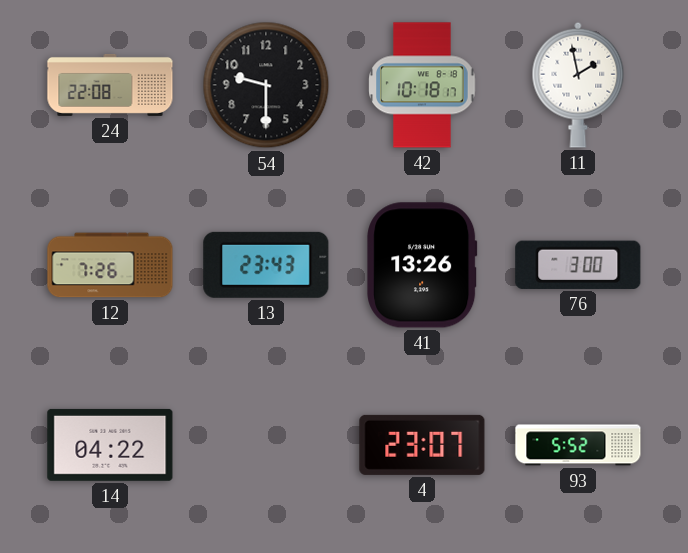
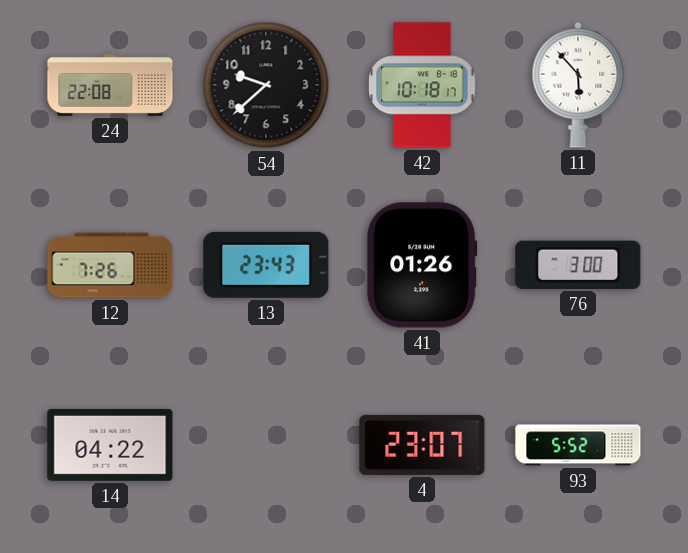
54: 9:30 -> 9:38 (266, 85)
11: 1:58 -> 5:53 (578, 85)
41: 13:26 -> 01:26 (422, 265)
